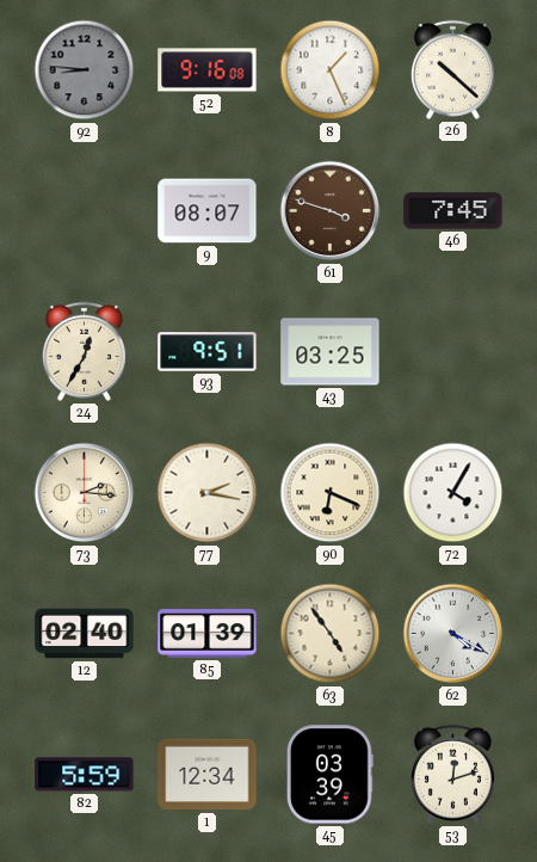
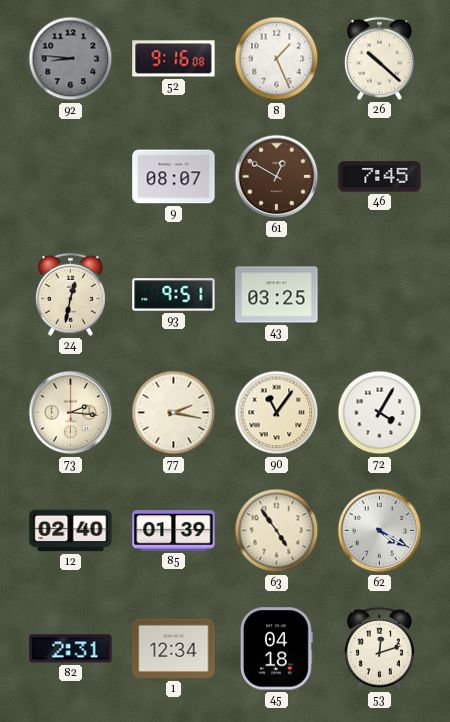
61: 3:48 -> 12:50 (277, 177)
24: 12:35 -> 12:32 (70, 294)
90: 6:19 -> 11:06 (277, 413)
82: 5:59 -> 2:31 (71, 649)
45: 03:39 -> 04:18 (277, 649)
